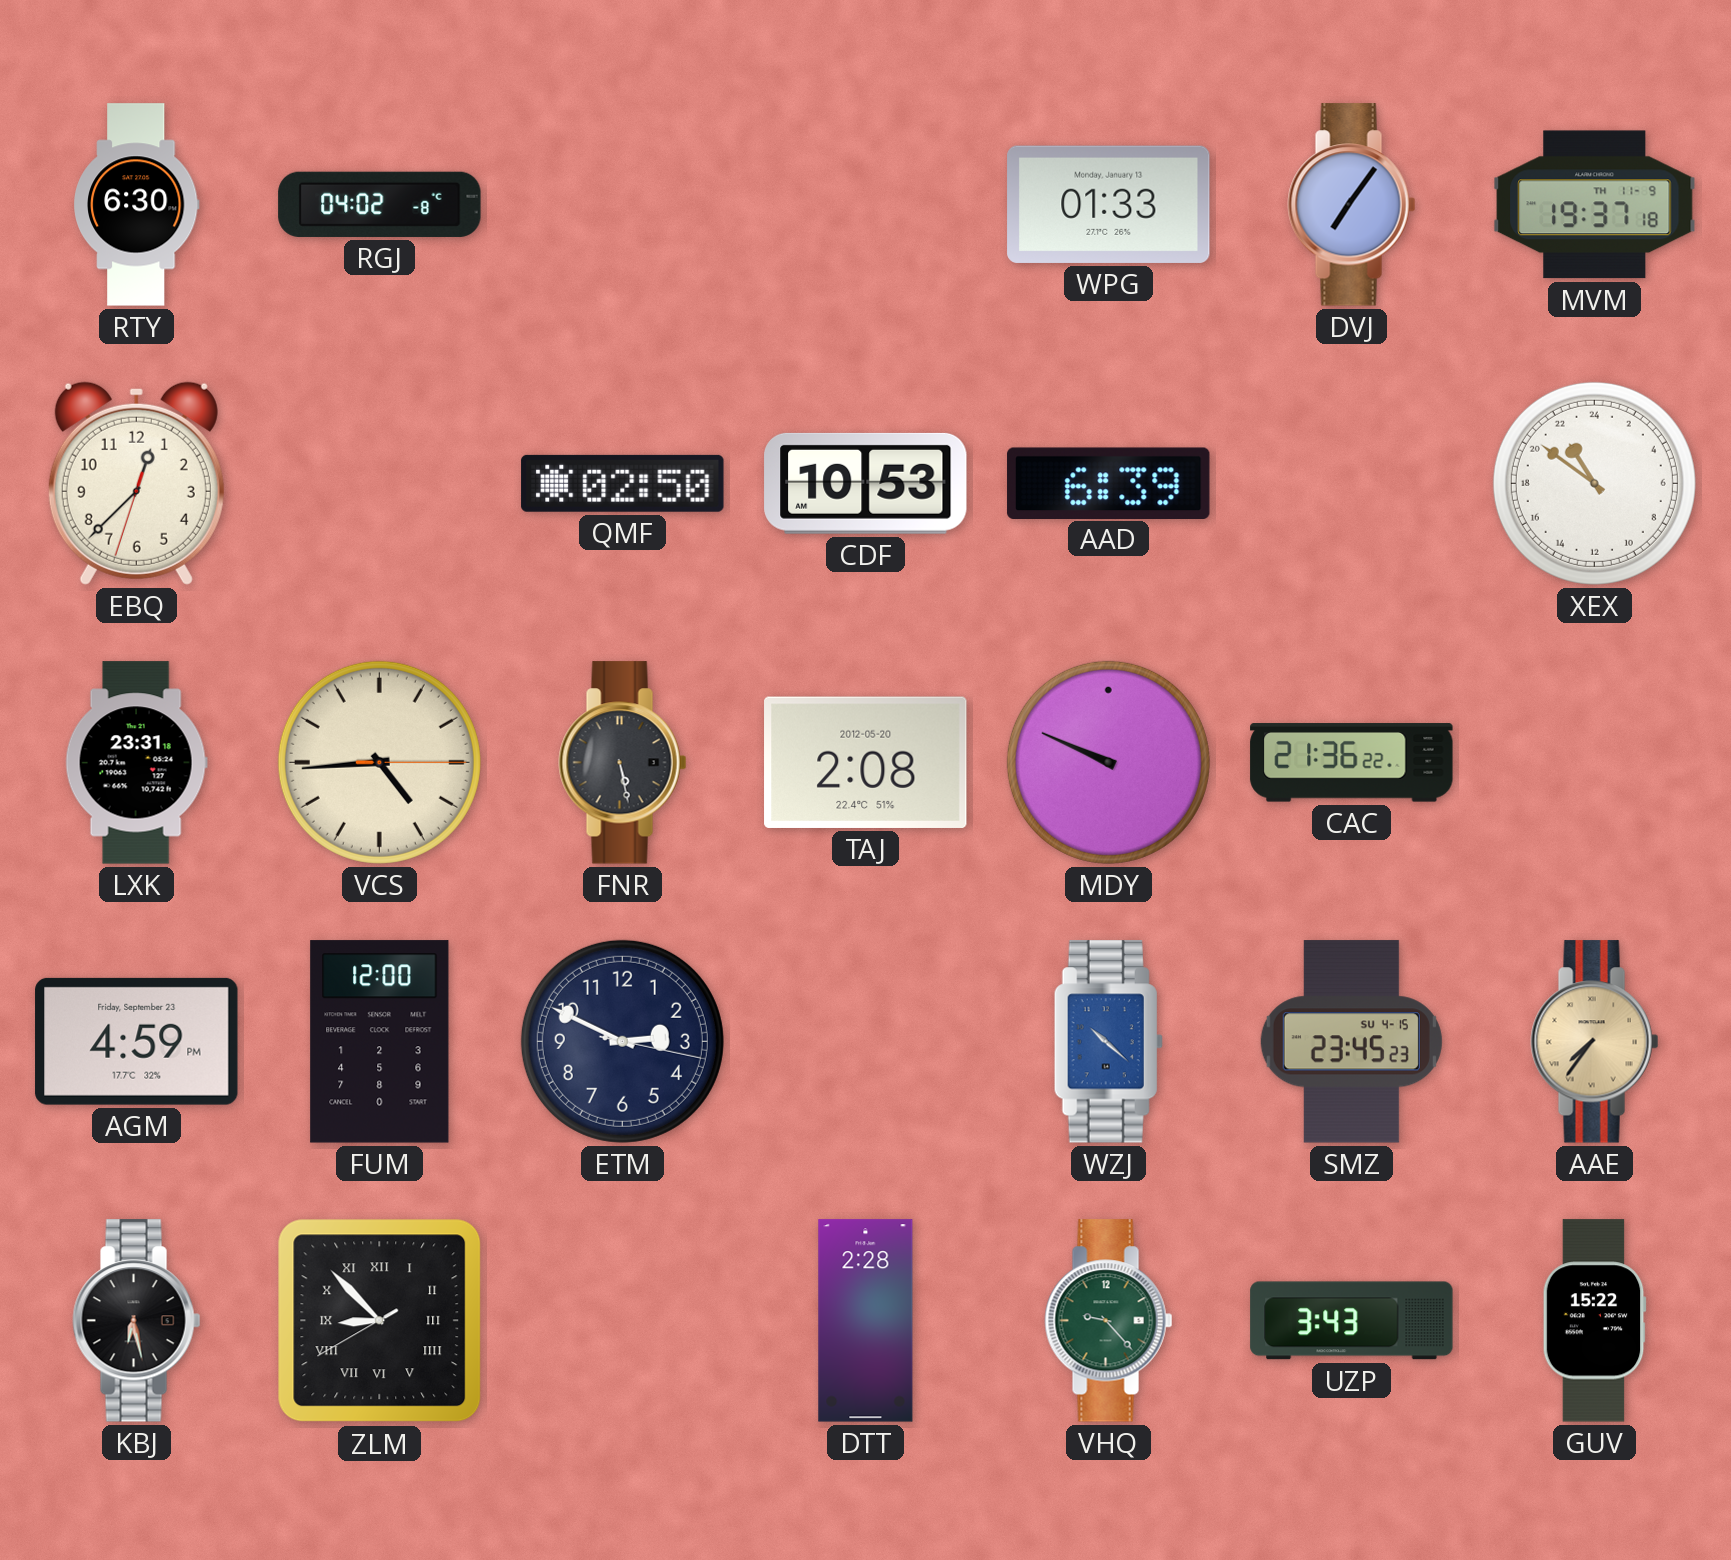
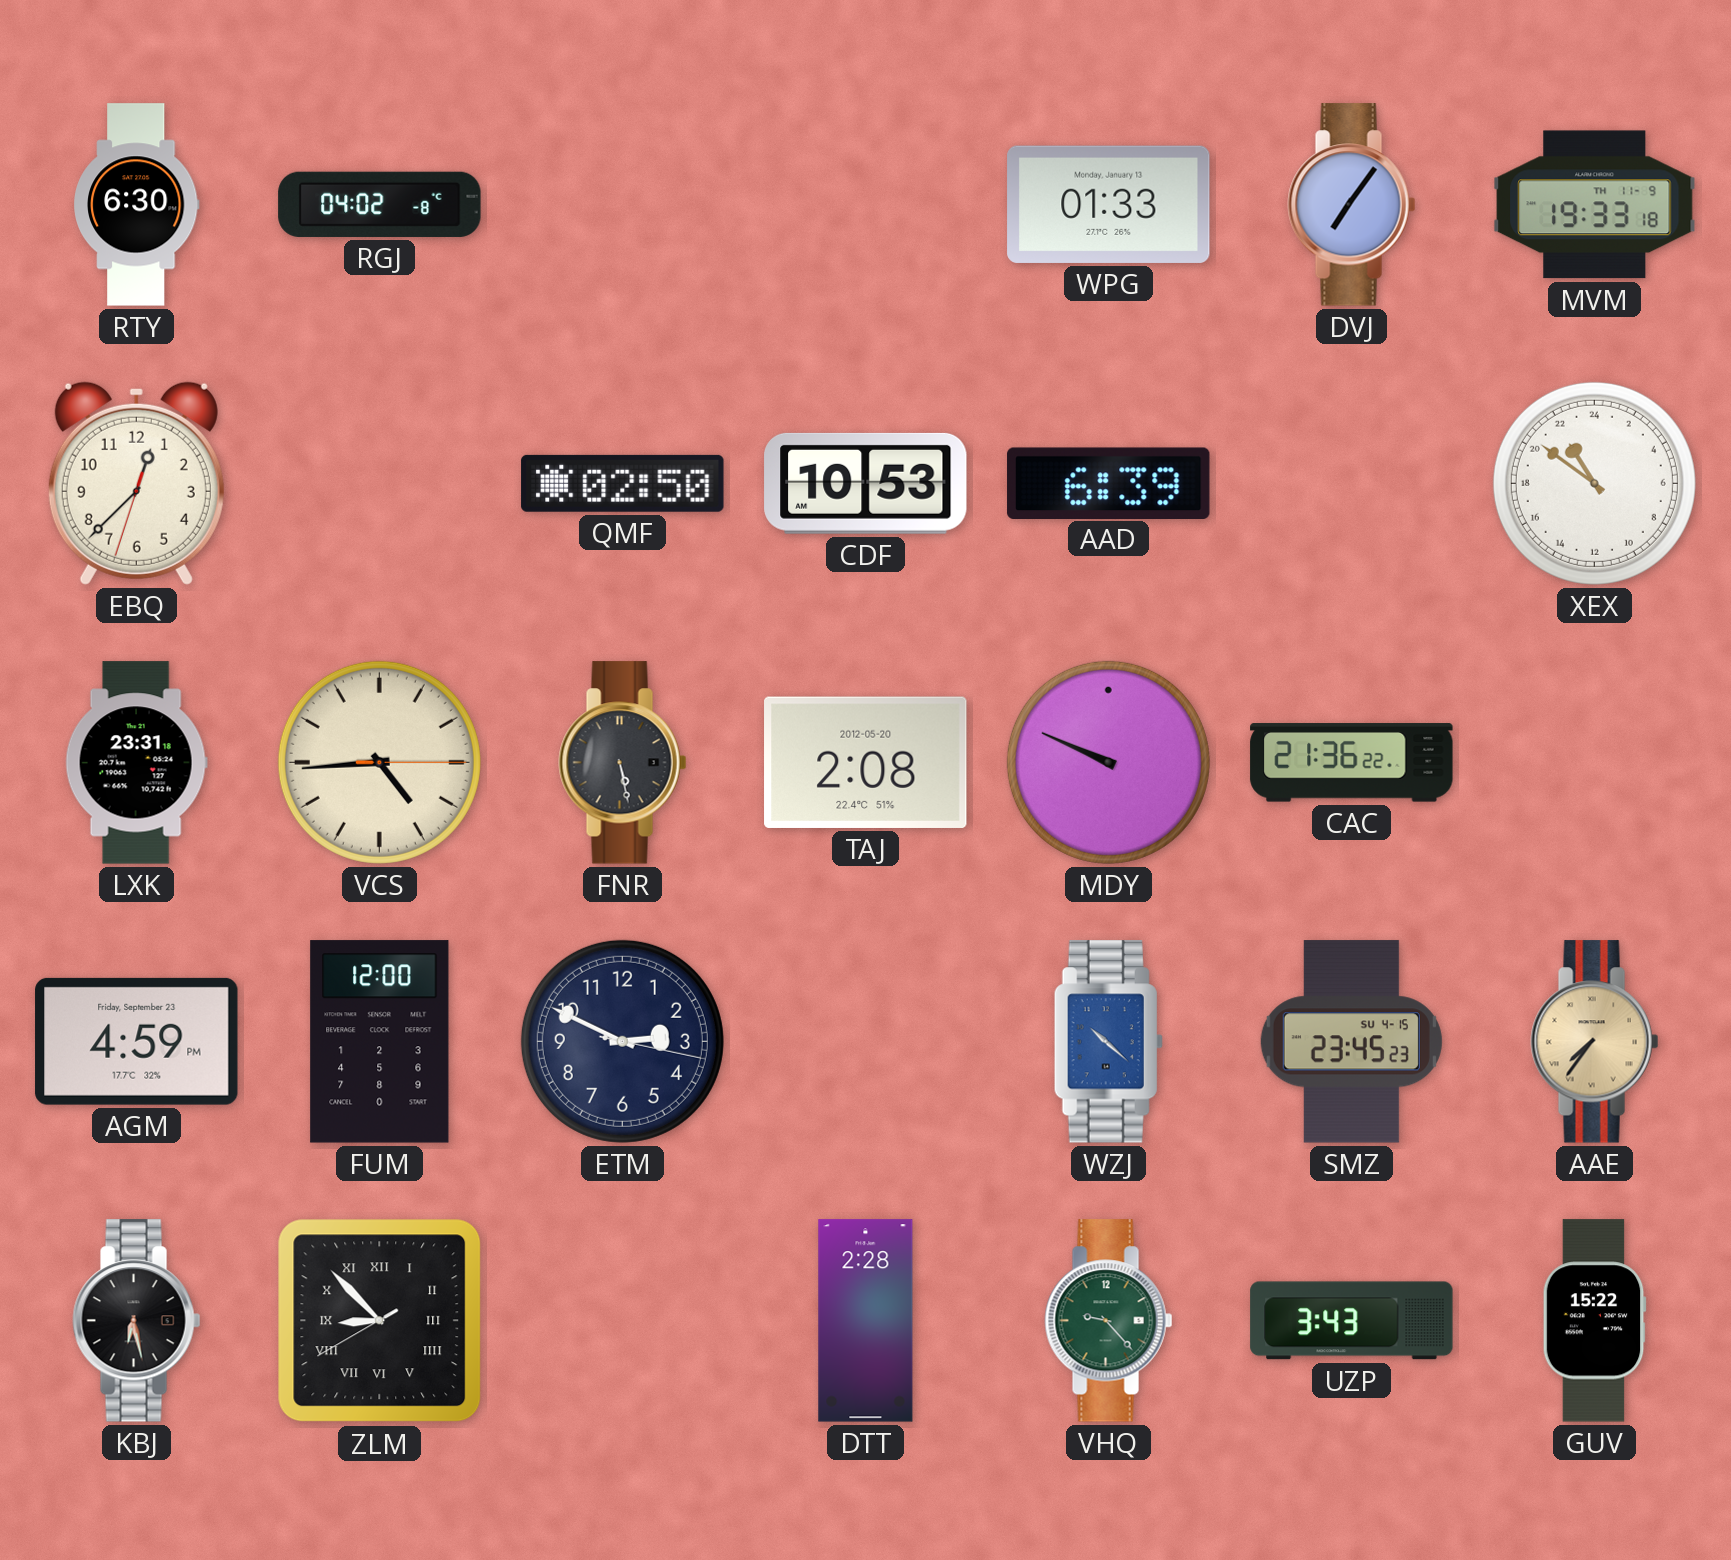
MVM: 19:37 -> 19:33 (1595, 205)
